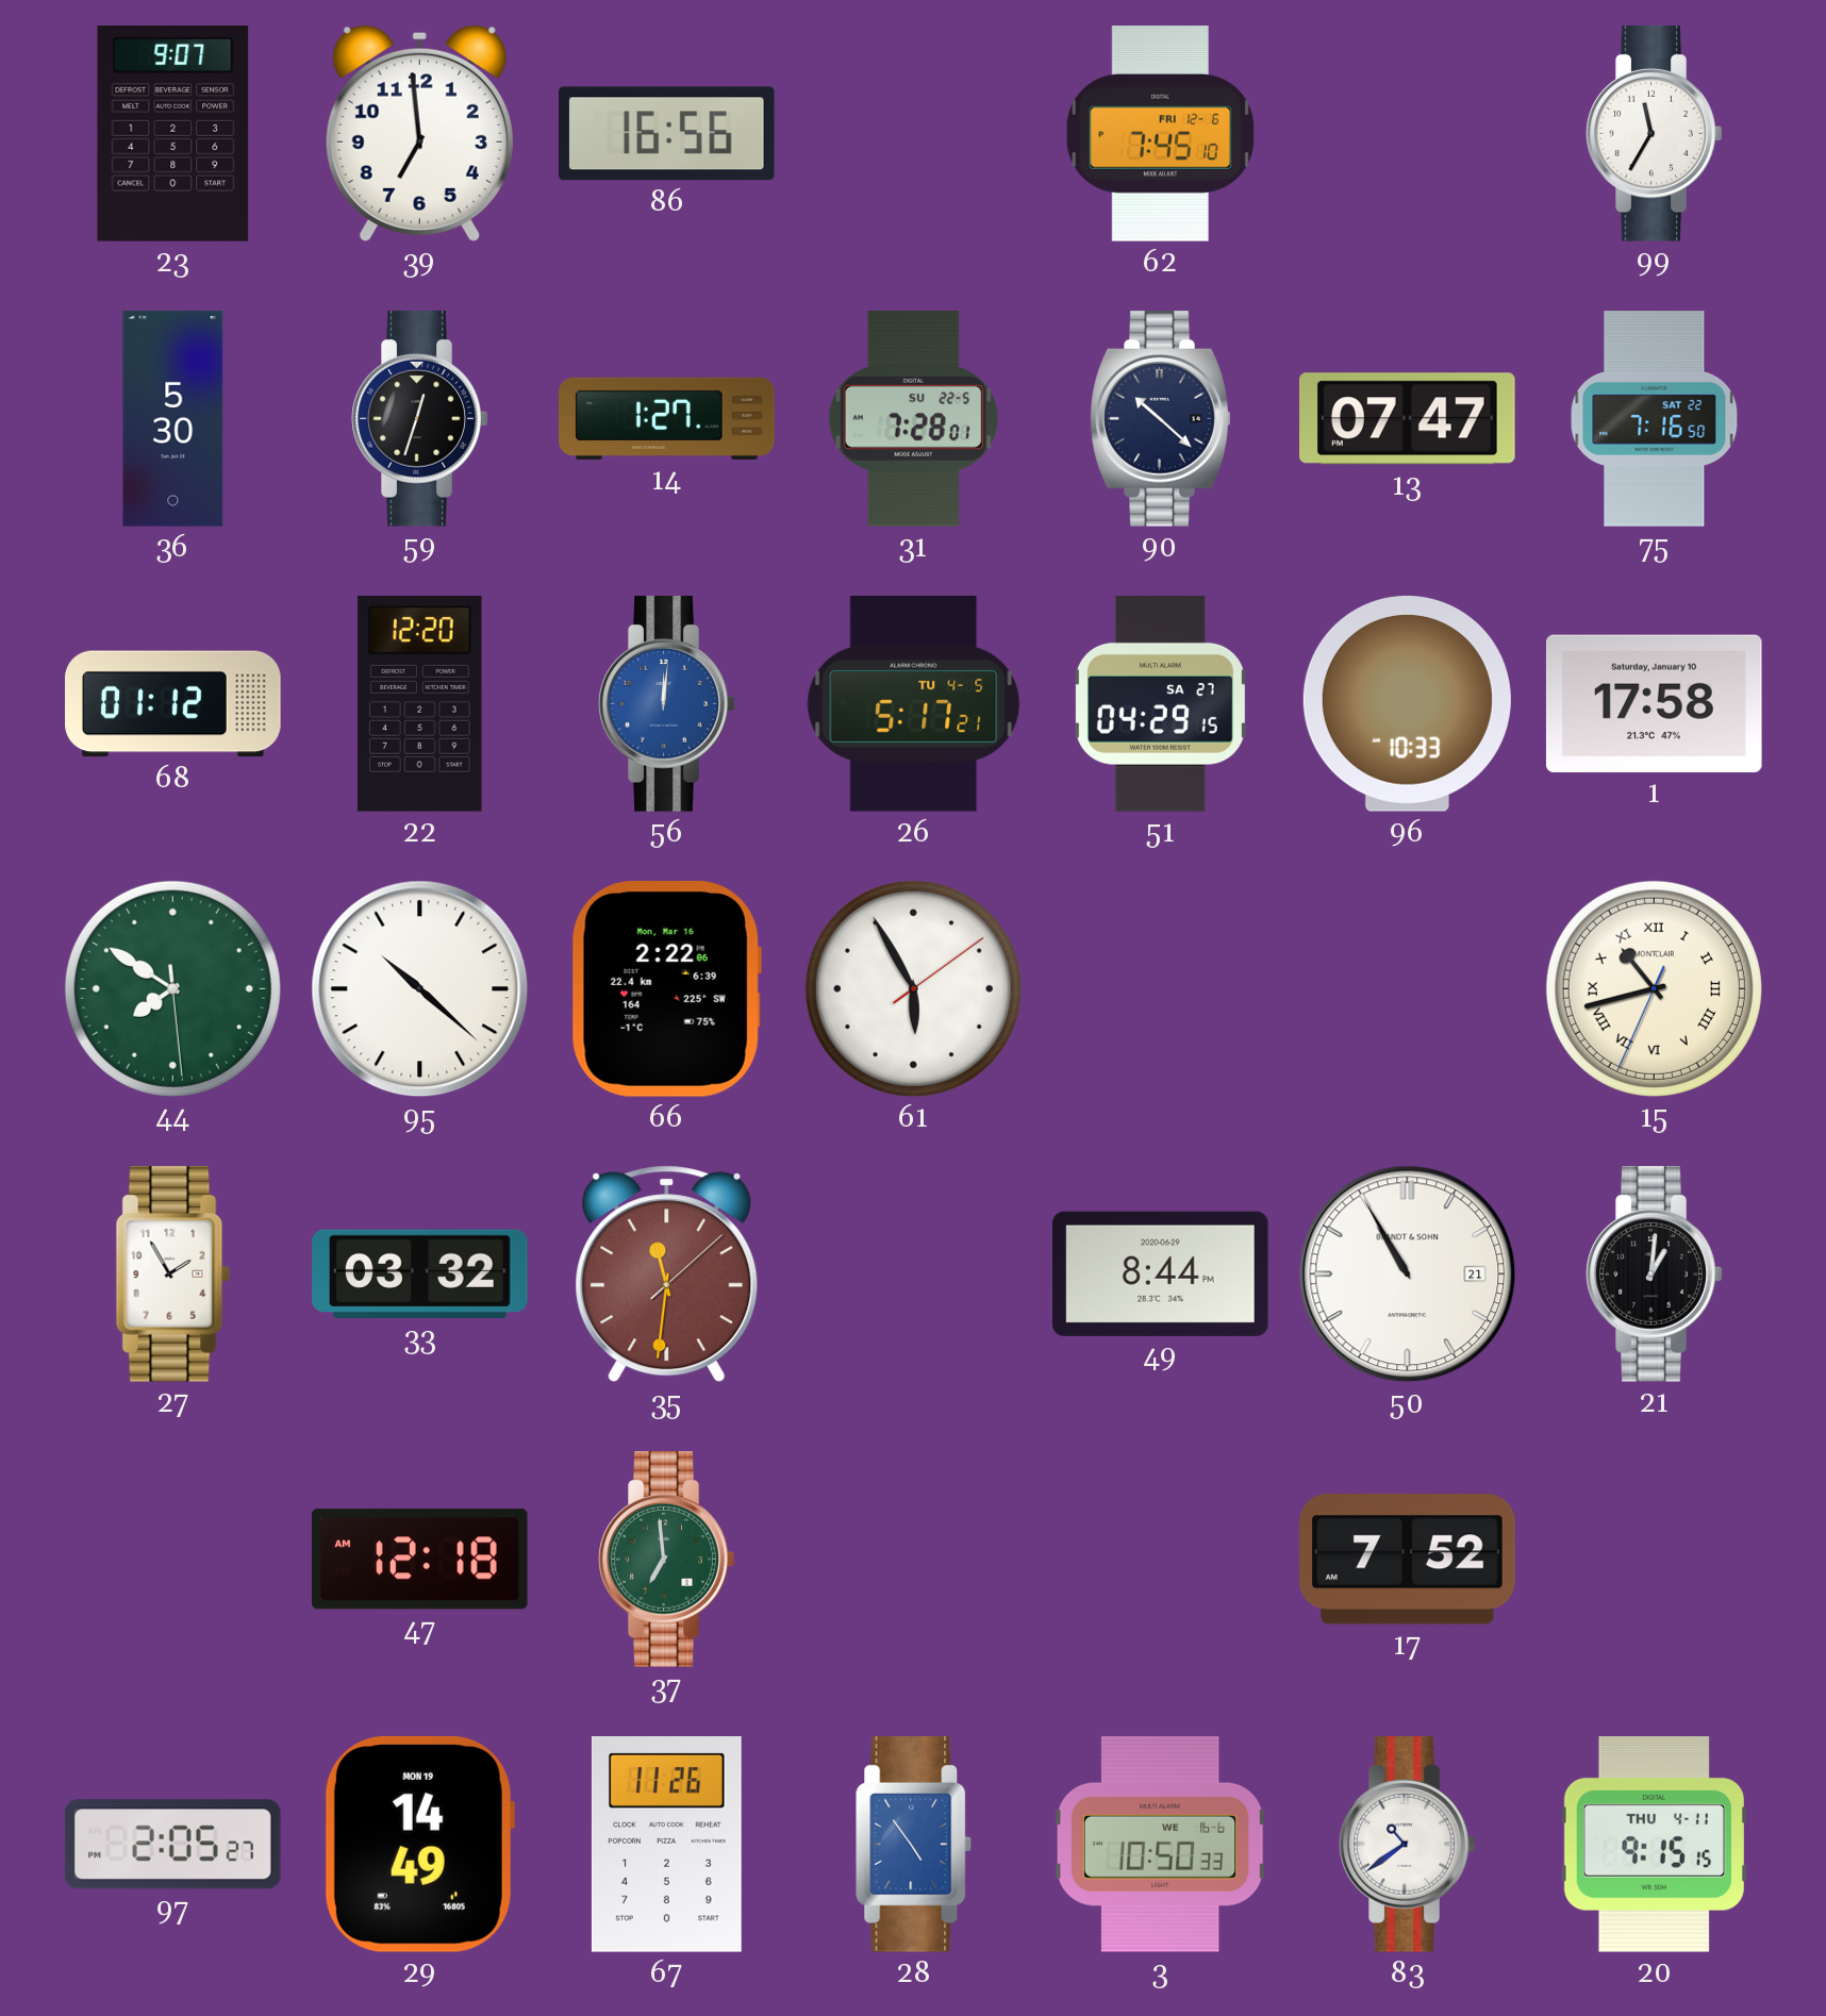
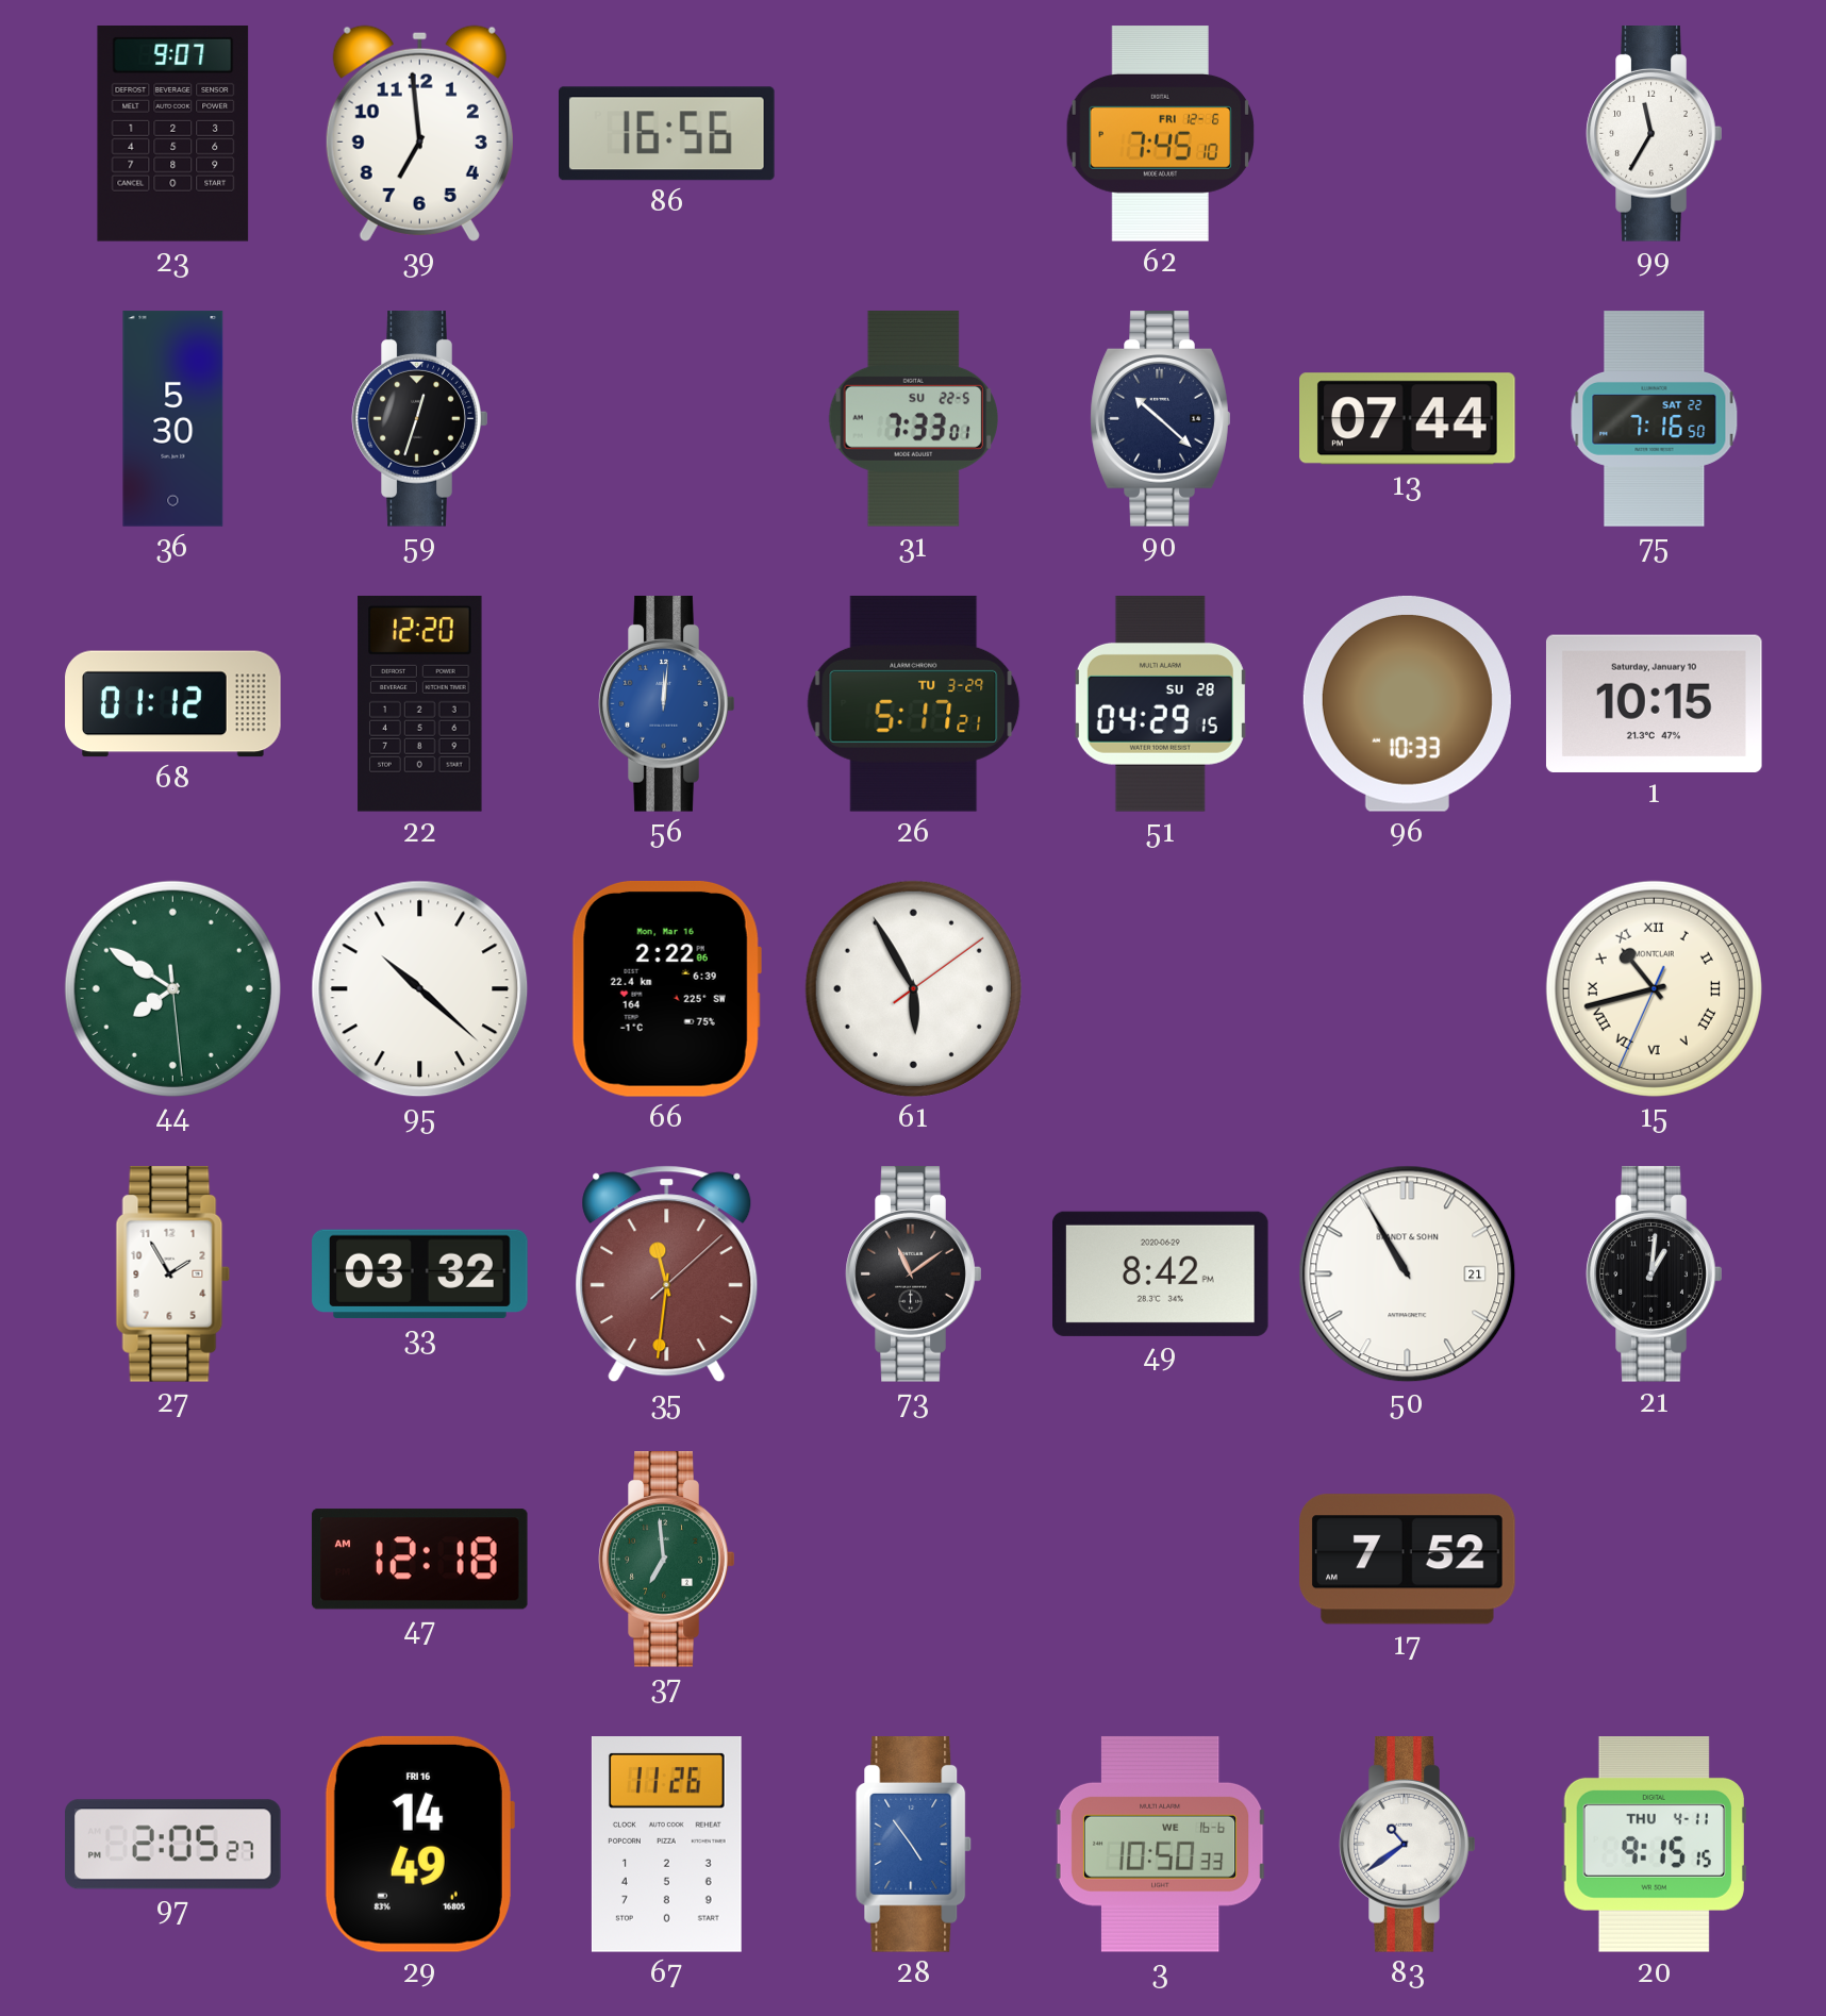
14: 1:27 -> none (667, 418)
31: 7:28 -> 7:33 (913, 418)
13: 07:47 -> 07:44 (1408, 419)
26 date: TU 4-5 -> TU 3-29 (914, 703)
51 date: SA 27 -> SU 28 (1160, 704)
1: 17:58 -> 10:15 (1655, 703)
73: none -> 11:09 (914, 1274)
49: 8:44 -> 8:42 (1161, 1273)
29 date: MON 19 -> FRI 16 (419, 1844)
